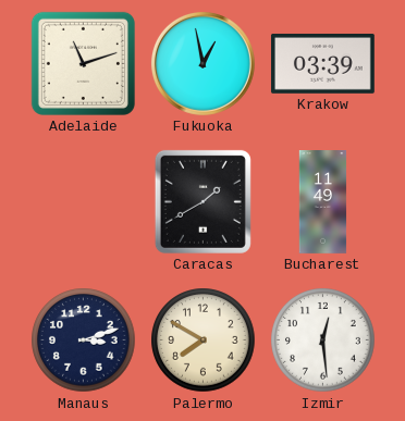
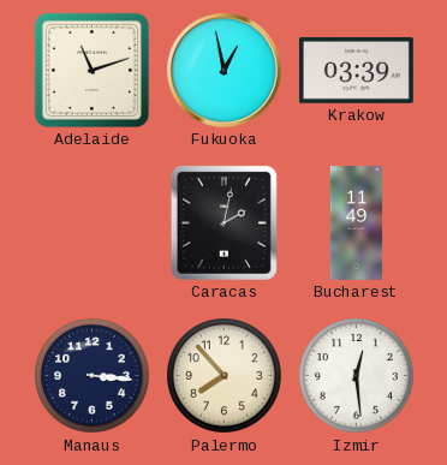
Caracas: 1:40 -> 2:02 (223, 222)
Manaus: 3:12 -> 3:16 (93, 376)
Palermo: 7:50 -> 7:53 (225, 376)
